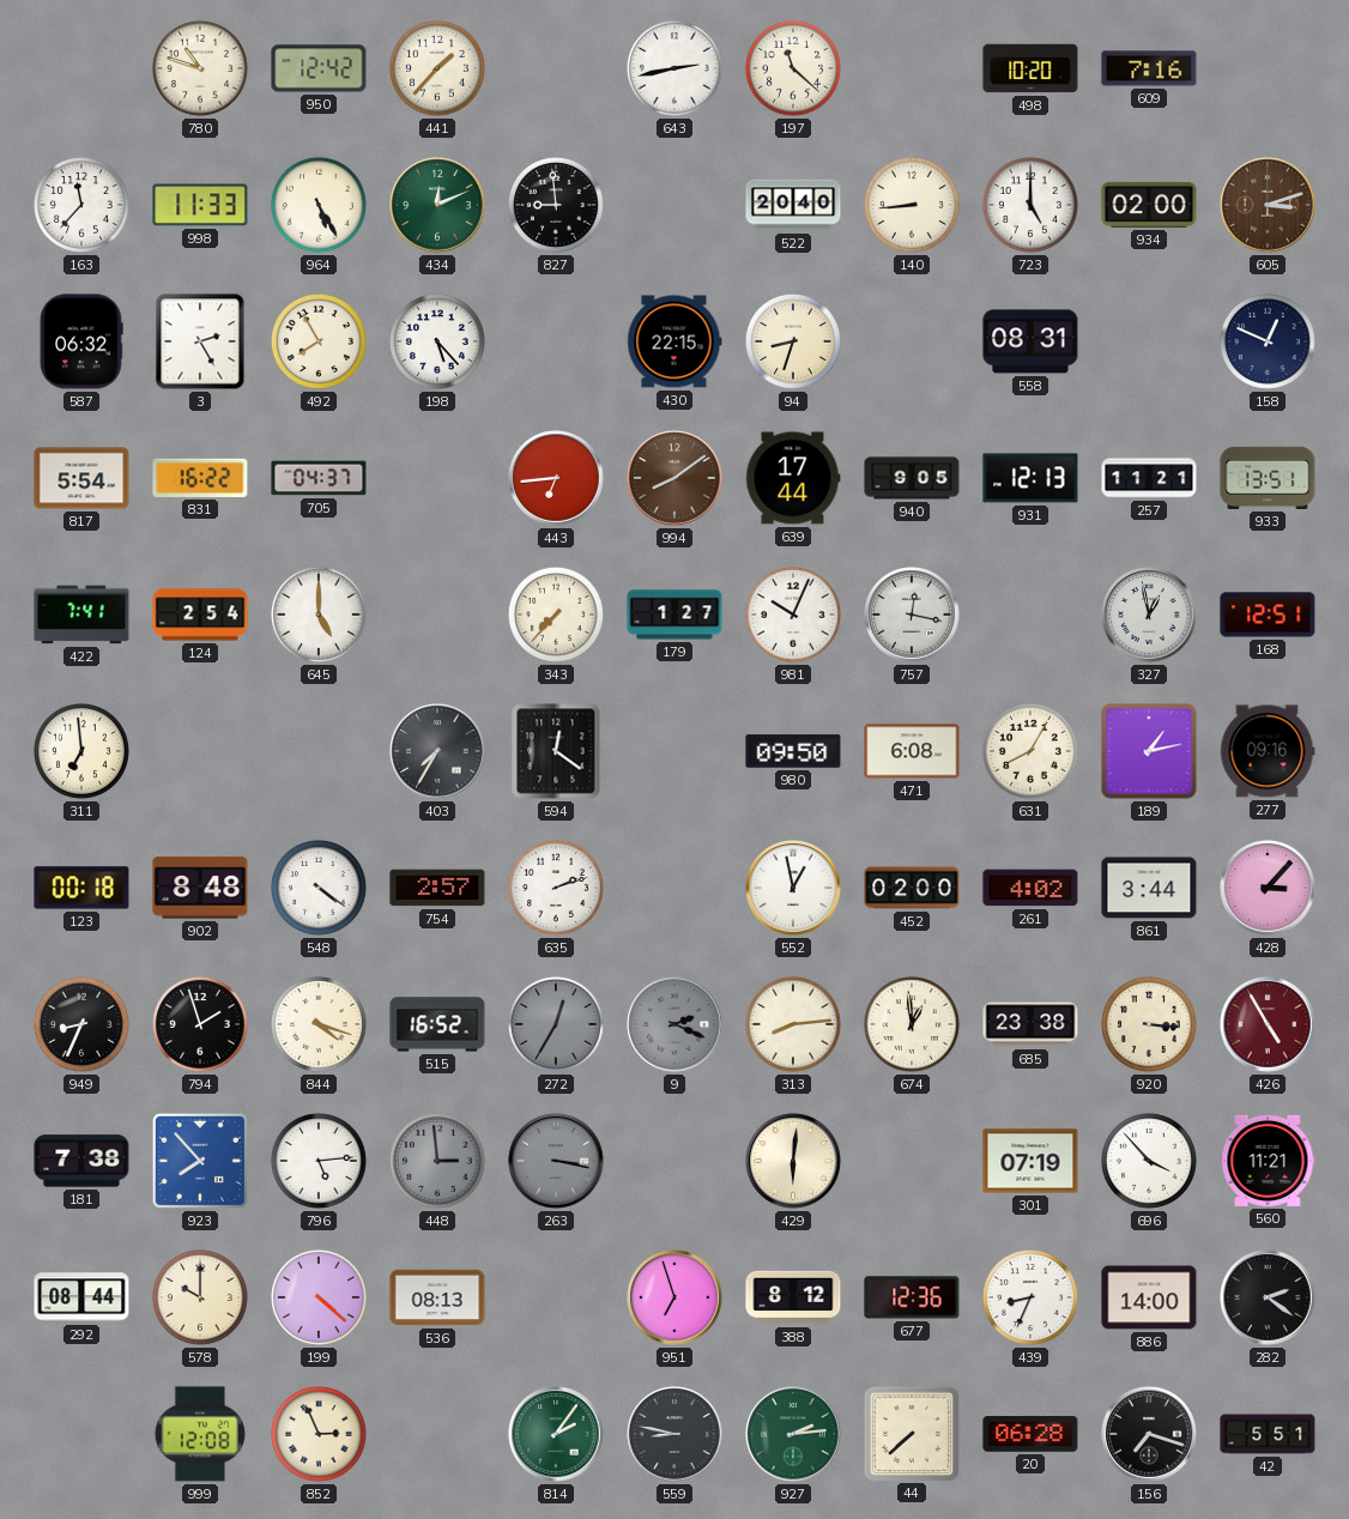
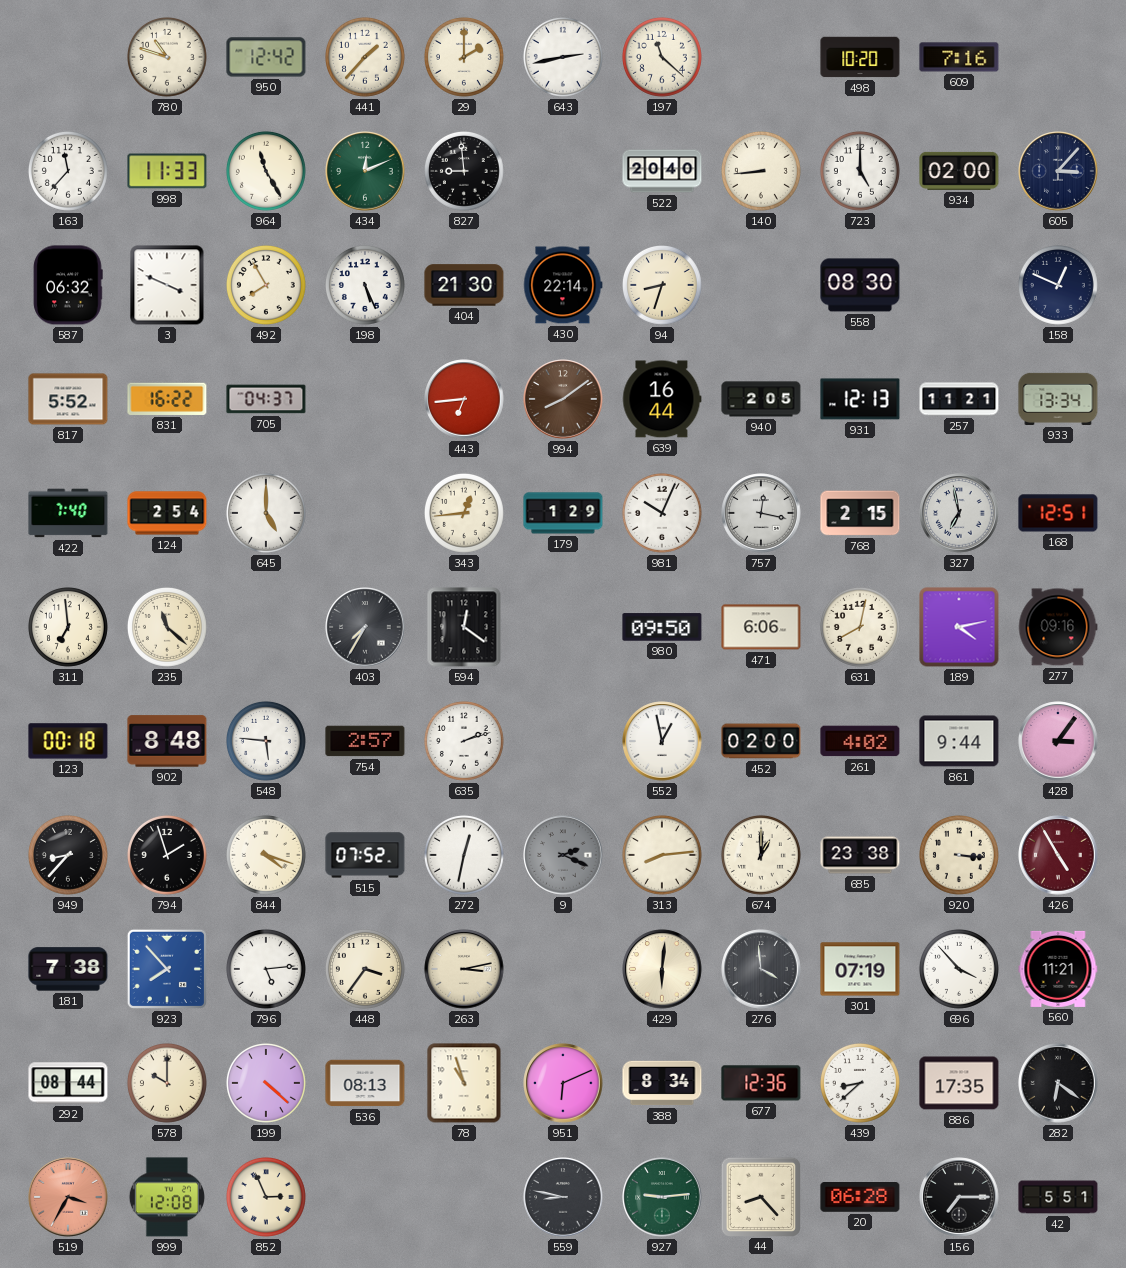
29: none -> 2:00 (464, 57)
964: 5:25 -> 11:25 (266, 171)
605: 3:12 -> 3:07 (1058, 171)
605 dial: brown -> navy (1058, 171)
3: 2:25 -> 3:49 (167, 285)
198: 5:23 -> 5:26 (365, 285)
404: none -> 21:30 (464, 285)
430: 22:15 -> 22:14 (563, 285)
558: 08:31 -> 08:30 (860, 285)
817: 5:54 -> 5:52 (68, 399)
639: 17:44 -> 16:44 (662, 399)
940: 9:05 -> 2:05 (761, 399)
933: 13:51 -> 13:34 (1058, 399)
422: 7:41 -> 7:40 (68, 513)
343: 7:37 -> 12:44 (464, 513)
179: 1:27 -> 1:29 (563, 513)
768: none -> 2:15 (860, 513)
327: 12:58 -> 6:58 (959, 513)
235: none -> 11:22 (167, 627)
471: 6:08 -> 6:06 (761, 627)
631: 8:05 -> 8:02 (860, 627)
189: 1:13 -> 4:13 (959, 627)
548: 4:21 -> 5:46 (266, 741)
861: 3:44 -> 9:44 (959, 741)
428: 3:07 -> 3:06 (1058, 741)
949: 8:34 -> 8:37 (68, 855)
515: 16:52 -> 07:52 (365, 855)
272: 12:35 -> 12:32 (464, 855)
272 dial: grey -> white (464, 855)
674: 12:59 -> 1:00 (761, 855)
448: 2:59 -> 3:36 (365, 969)
448 dial: grey -> cream (365, 969)
263: 3:17 -> 3:13 (464, 969)
263 dial: grey -> cream (464, 969)
276: none -> 3:59 (761, 969)
78: none -> 10:57 (464, 1083)
951: 6:57 -> 6:11 (563, 1083)
388: 8:12 -> 8:34 (662, 1083)
439: 8:34 -> 8:38 (860, 1083)
886: 14:00 -> 17:35 (959, 1083)
282: 2:21 -> 6:21 (1058, 1083)
519: none -> 3:35 (68, 1197)
814: 2:06 -> none (556, 1434)
927: 2:14 -> 9:14 (662, 1197)
44: 7:38 -> 8:23 (760, 1196)
156: 7:18 -> 7:15 (959, 1197)
